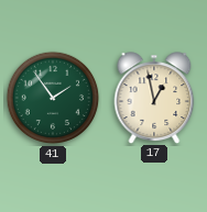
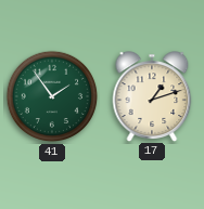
17: 12:58 -> 1:12 (152, 96)
